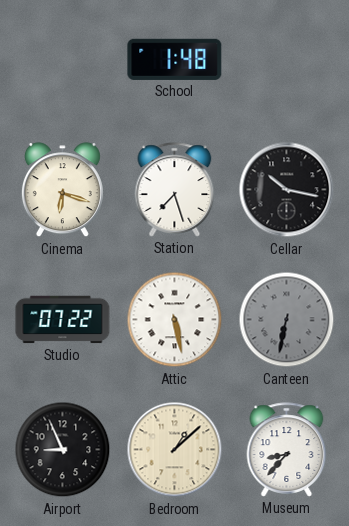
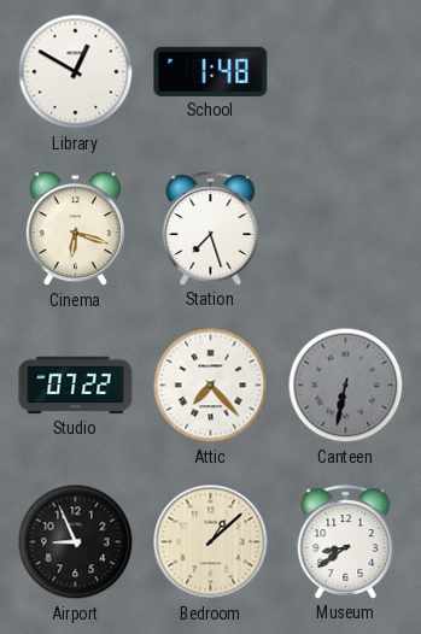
Library: none -> 12:50 (76, 72)
Cellar: 10:17 -> none (287, 190)
Attic: 5:28 -> 7:23 (211, 386)
Museum: 8:37 -> 8:39 (346, 542)
